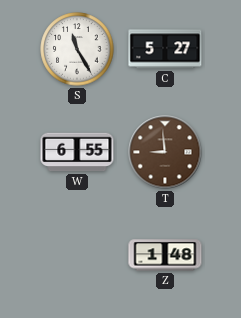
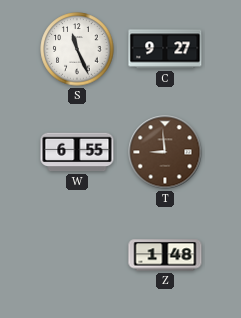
S: 11:25 -> 11:26 (77, 49)
C: 5:27 -> 9:27 (165, 49)
